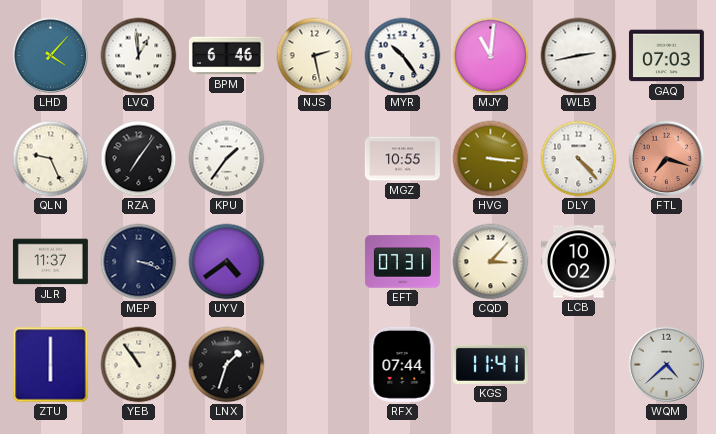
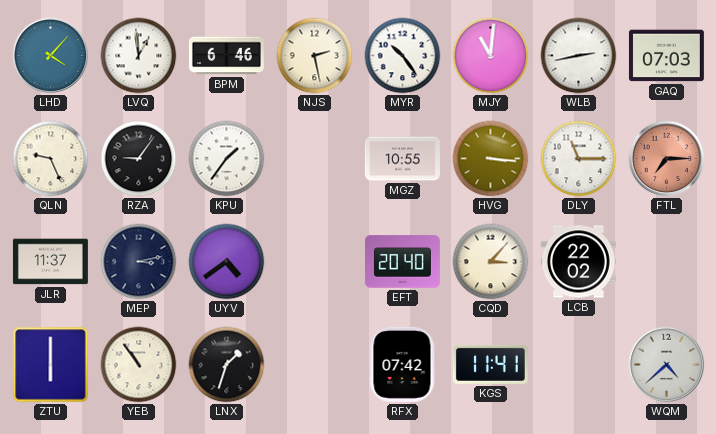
RZA: 7:06 -> 9:06 (139, 159)
DLY: 4:23 -> 11:15 (579, 159)
FTL: 7:18 -> 7:15 (667, 159)
MEP: 3:18 -> 3:13 (139, 262)
EFT: 07:31 -> 20:40 (402, 262)
LCB: 10:02 -> 22:02 (578, 262)
RFX: 07:44 -> 07:42 (402, 364)
